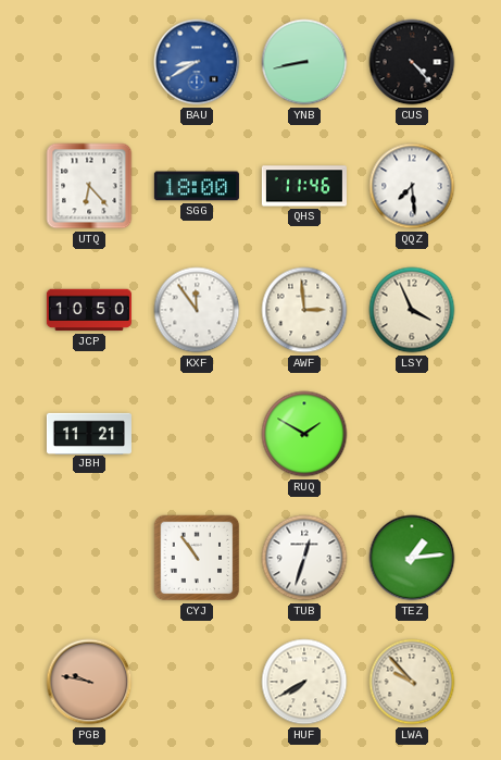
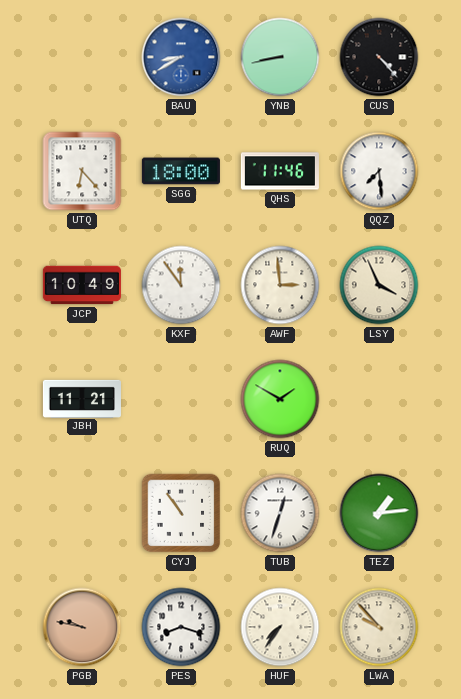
JCP: 10:50 -> 10:49 (82, 285)
PES: none -> 8:18 (181, 627)
HUF: 7:40 -> 7:36 (280, 627)
